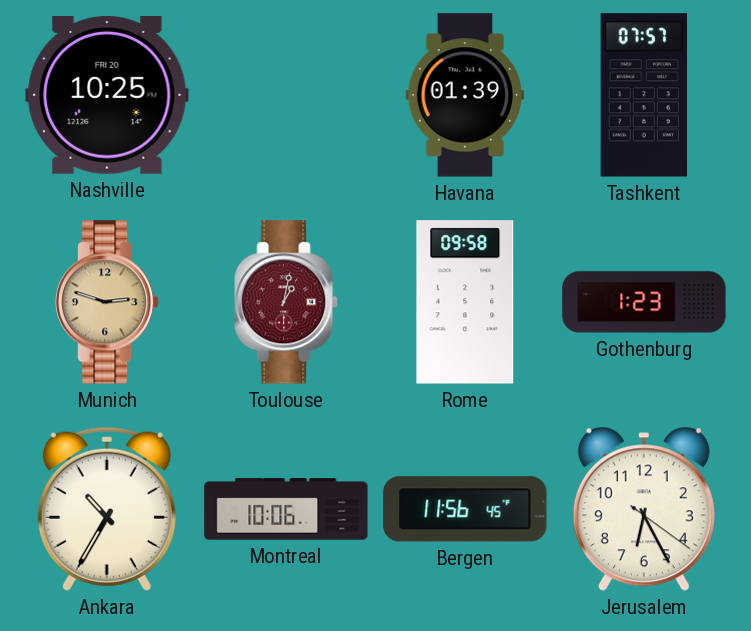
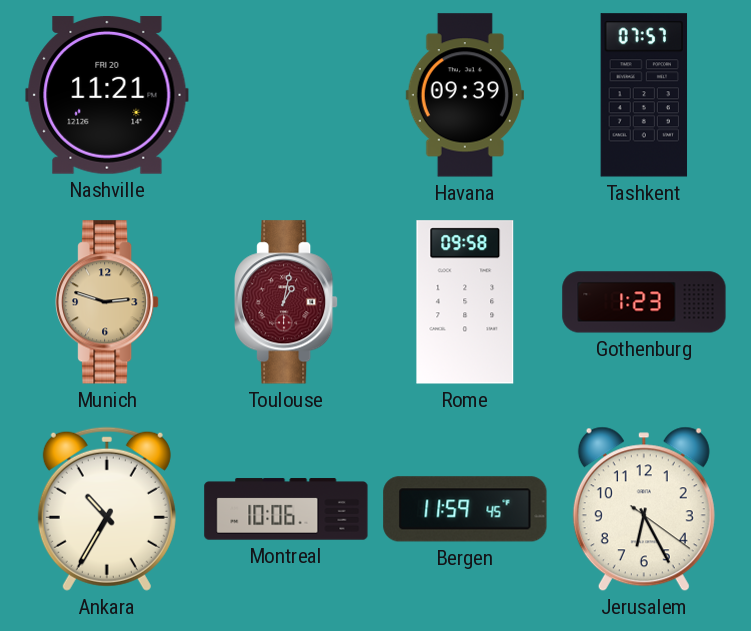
Nashville: 10:25 -> 11:21 (107, 96)
Havana: 01:39 -> 09:39 (465, 95)
Bergen: 11:56 -> 11:59 (465, 509)
